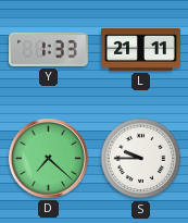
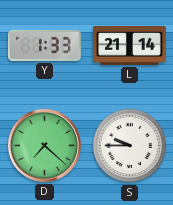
L: 21:11 -> 21:14 (130, 46)
